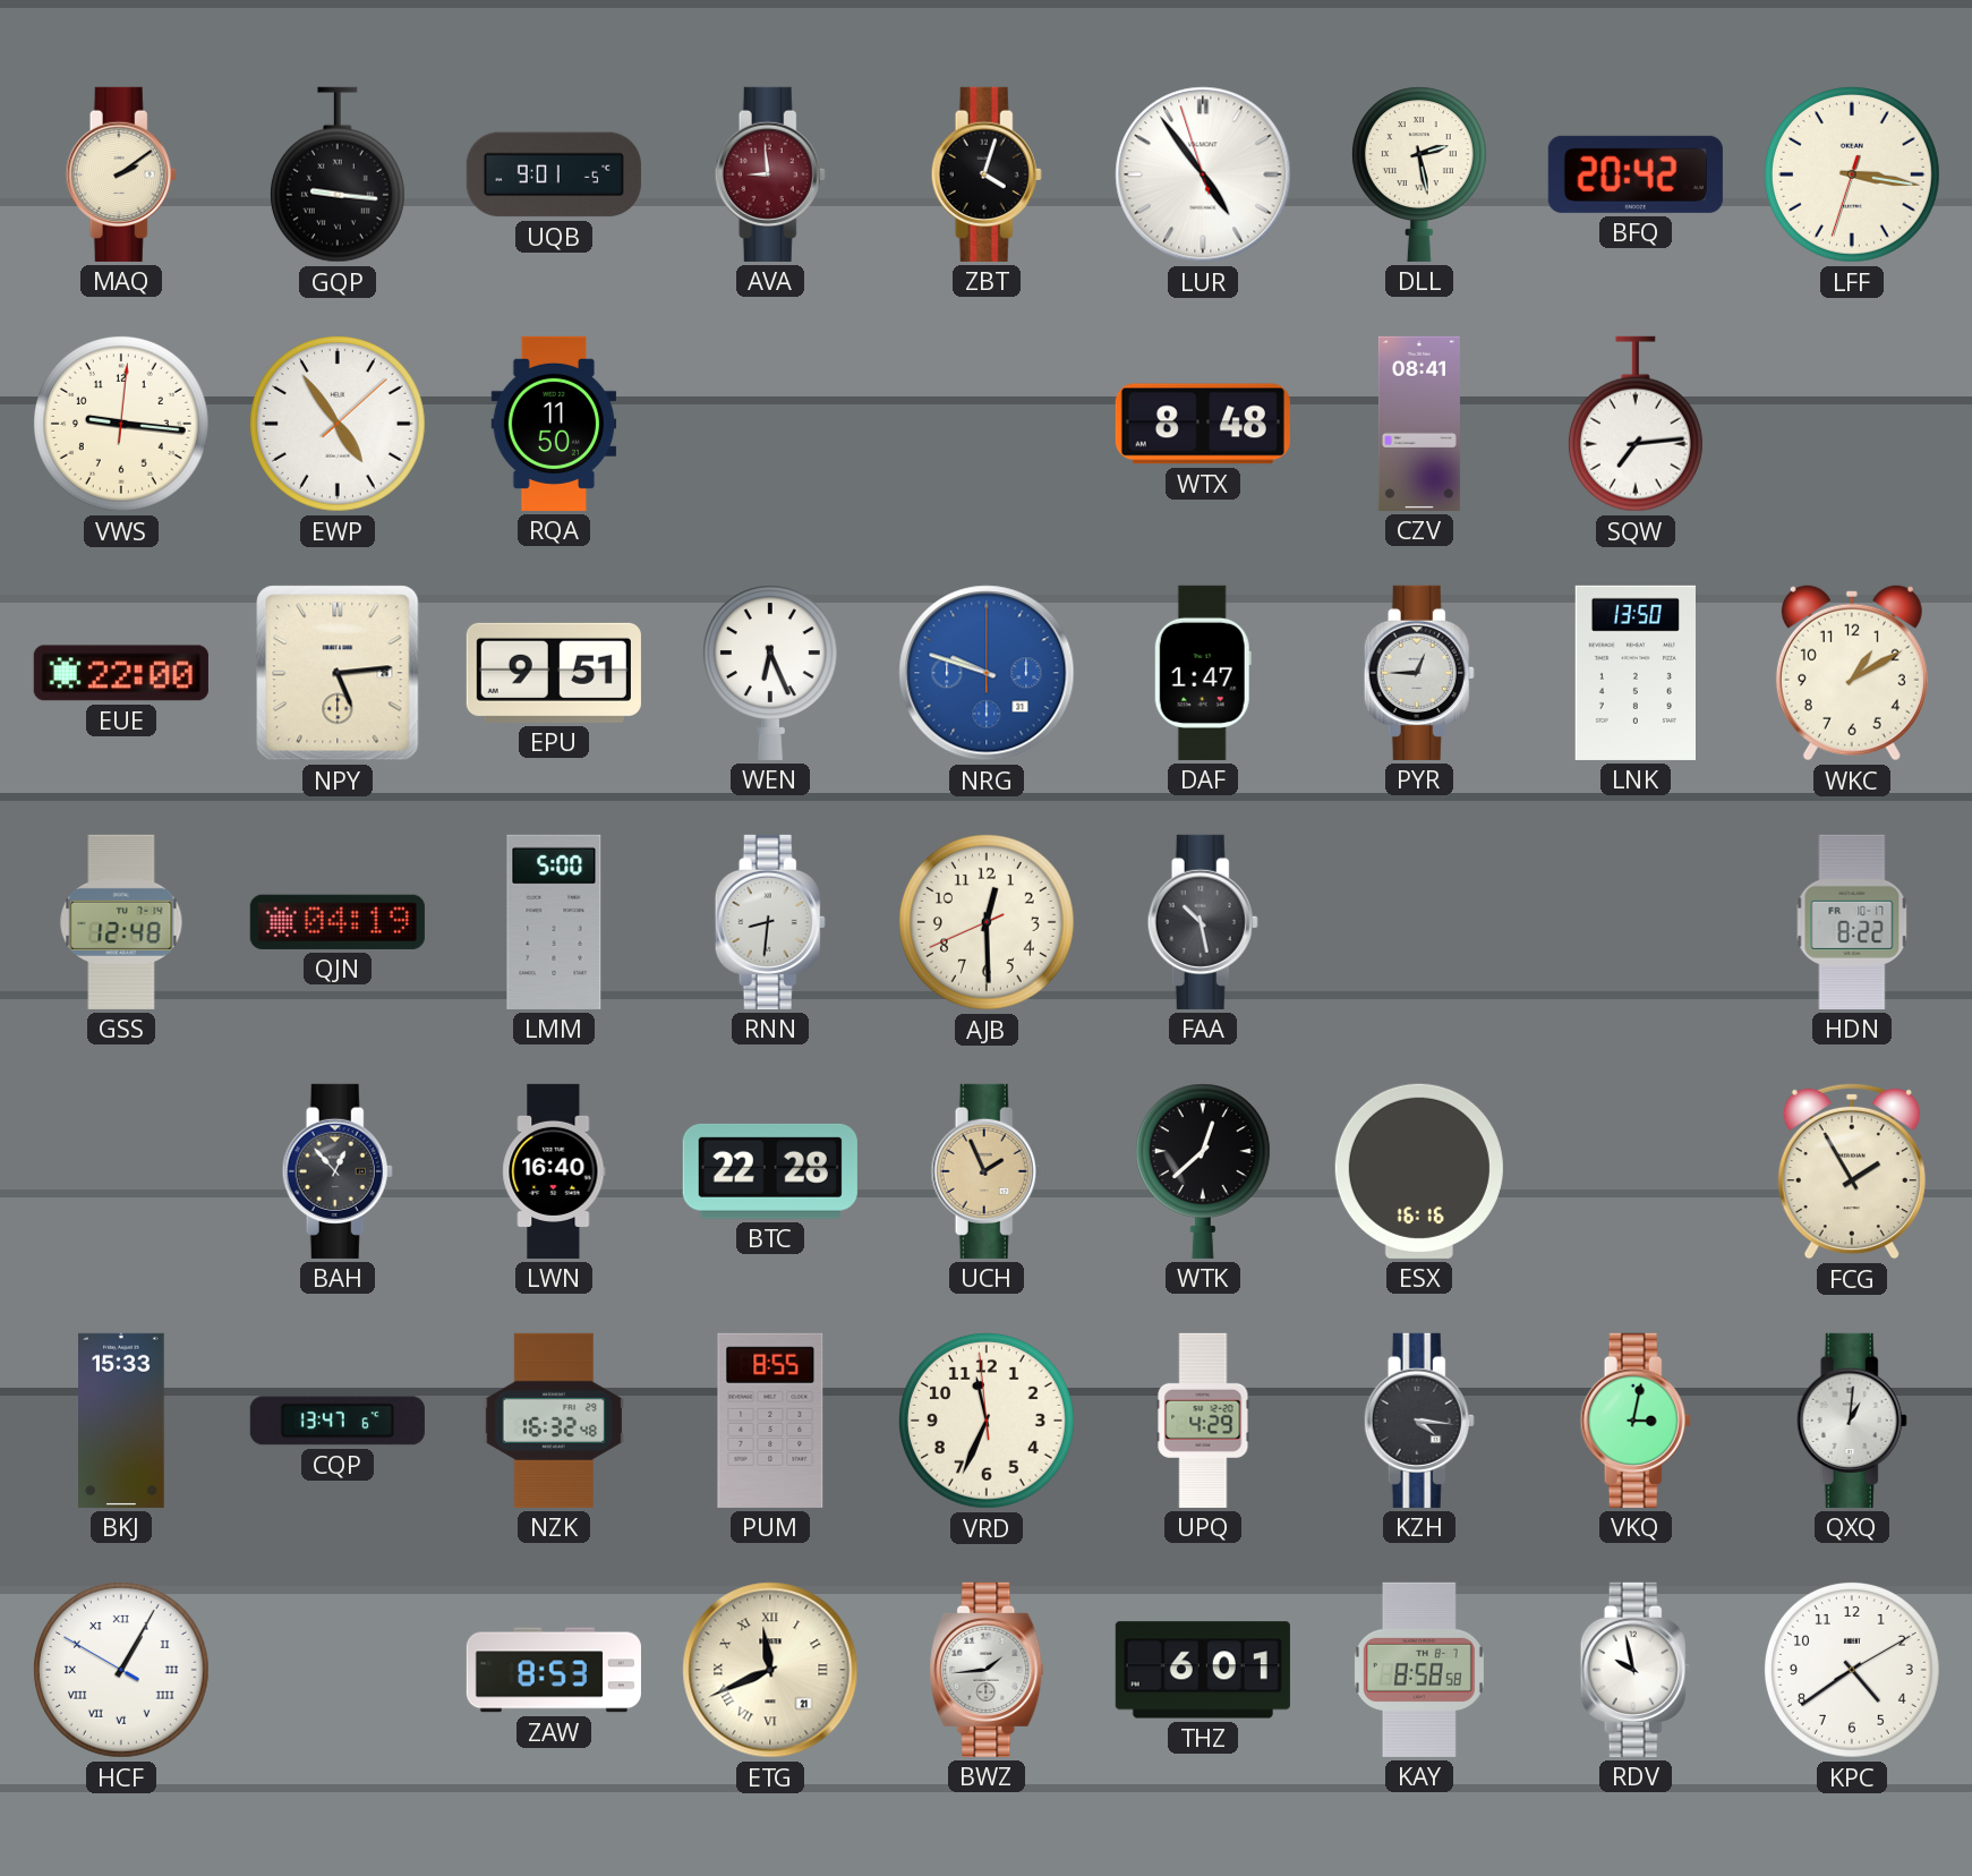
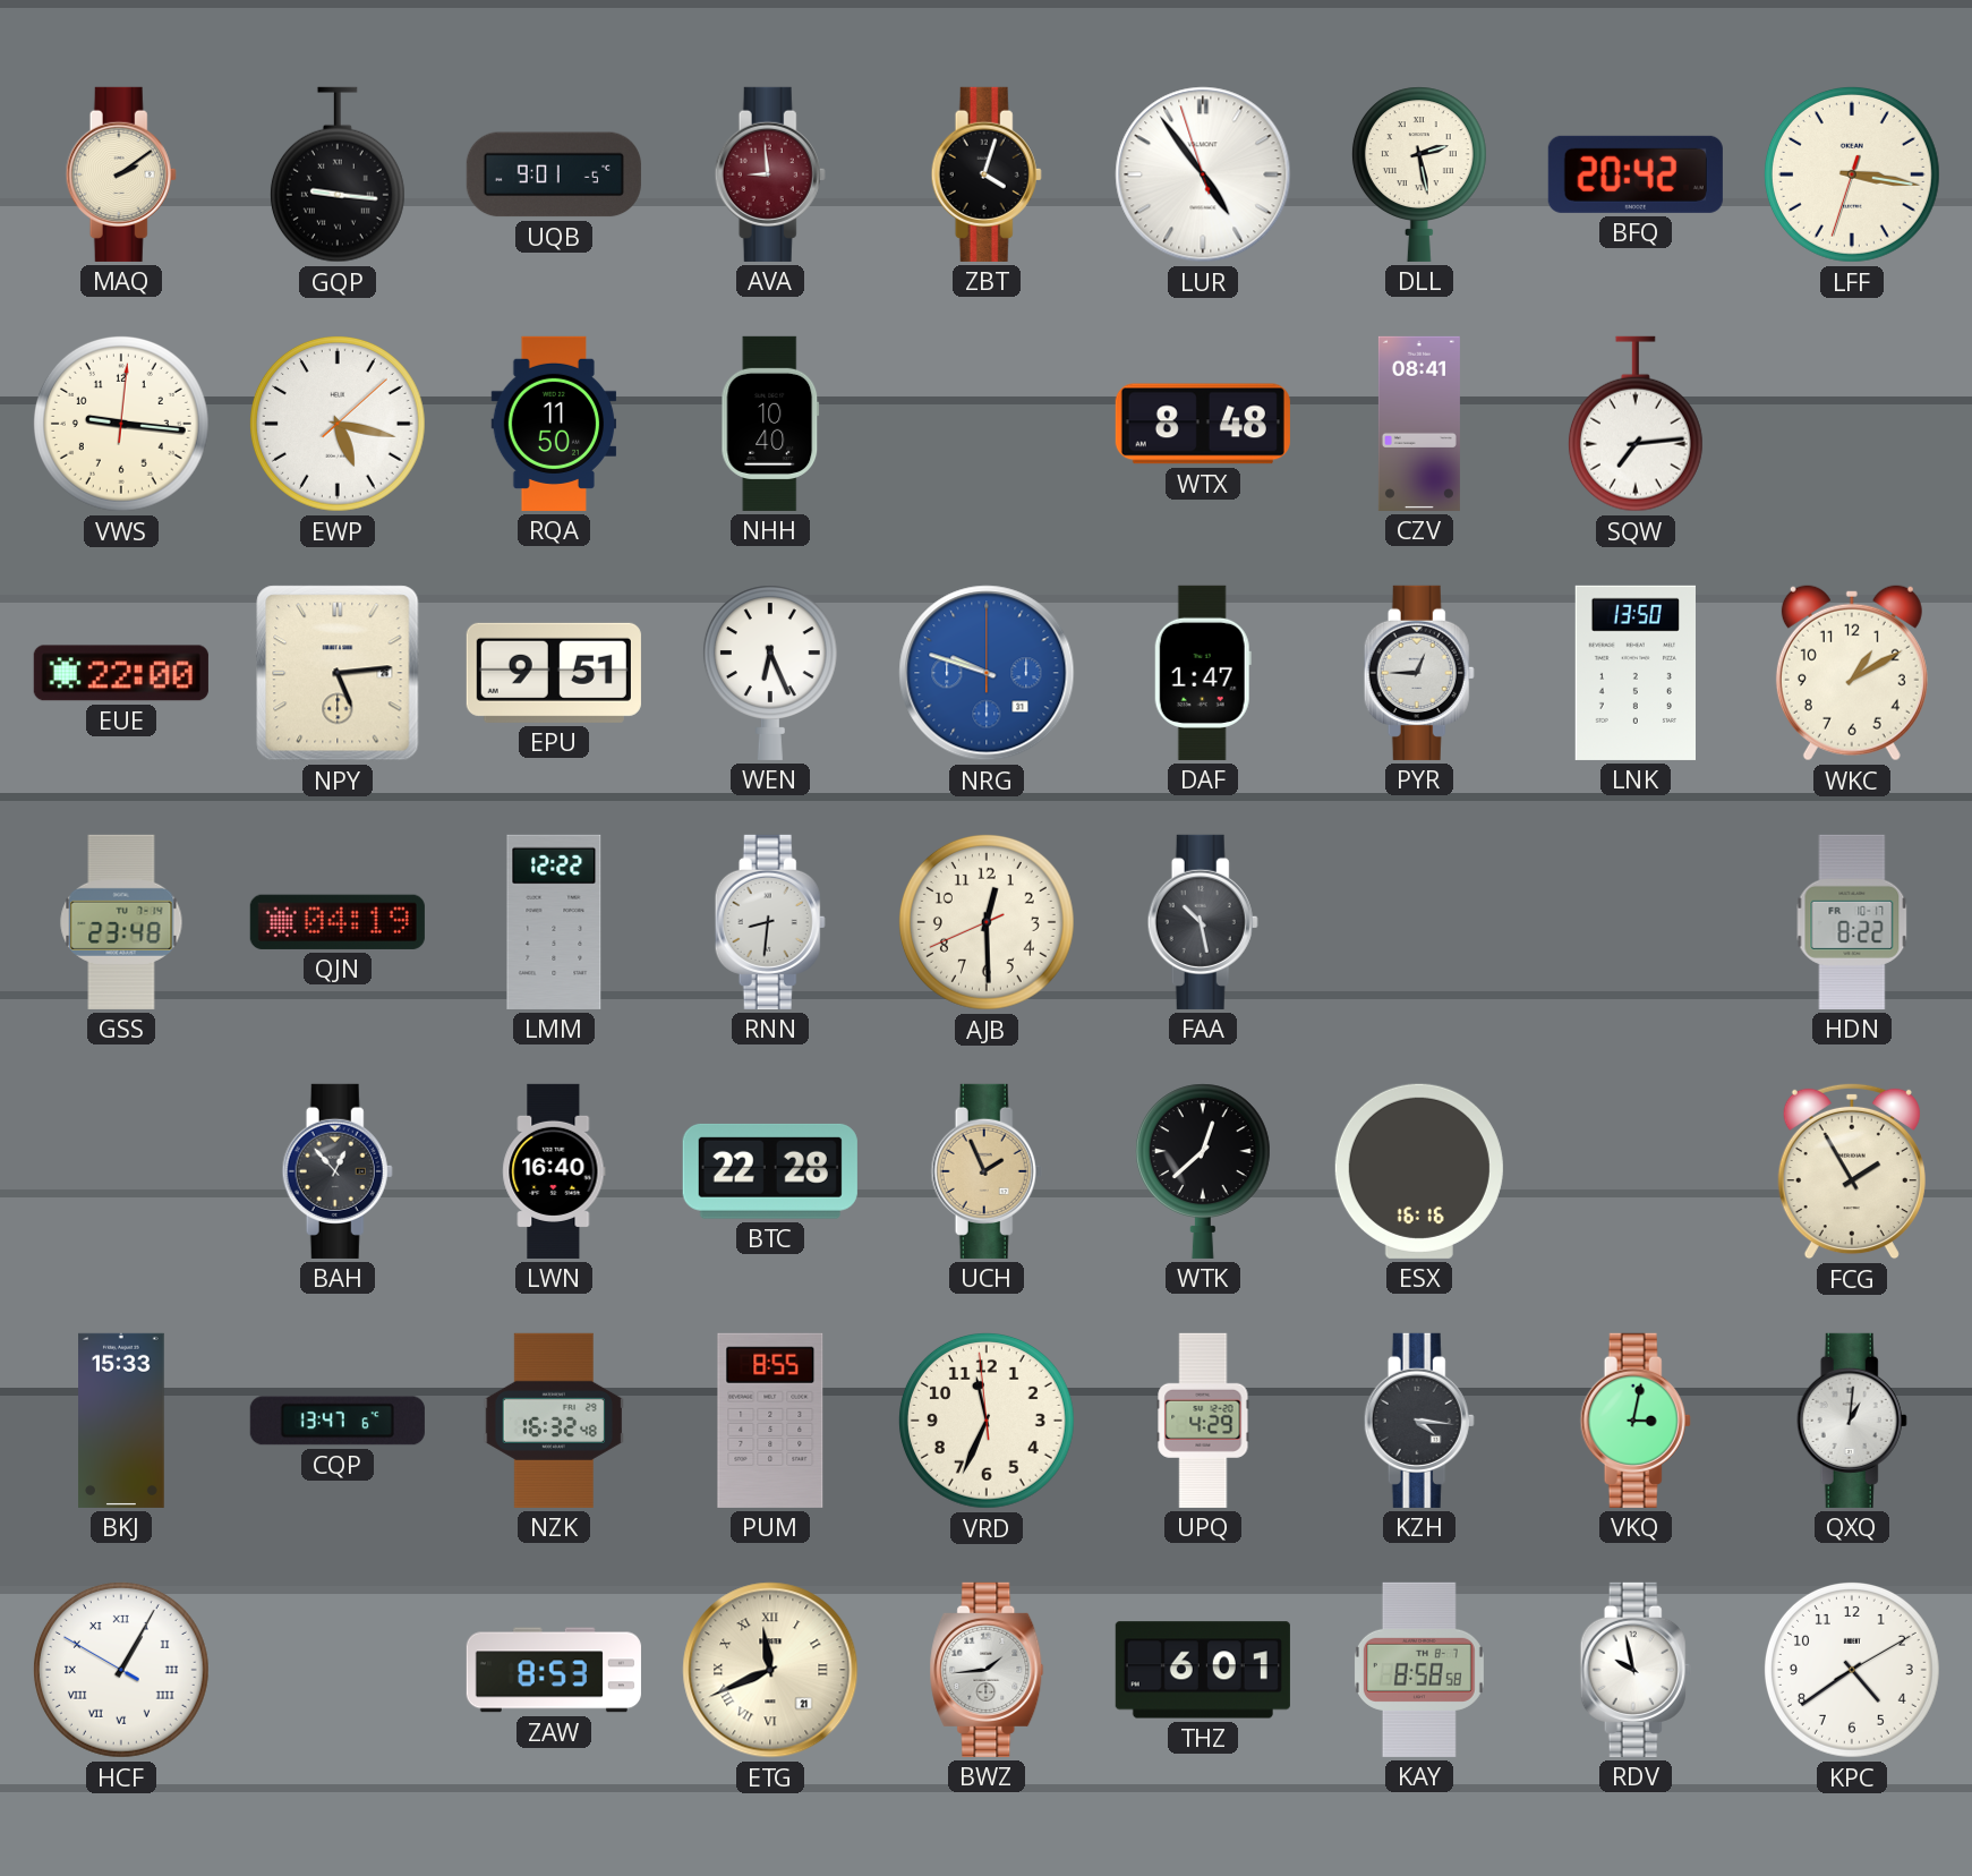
EWP: 4:54 -> 5:17 (338, 424)
NHH: none -> 10:40 (770, 424)
GSS: 12:48 -> 23:48 (121, 922)
LMM: 5:00 -> 12:22 (554, 922)
